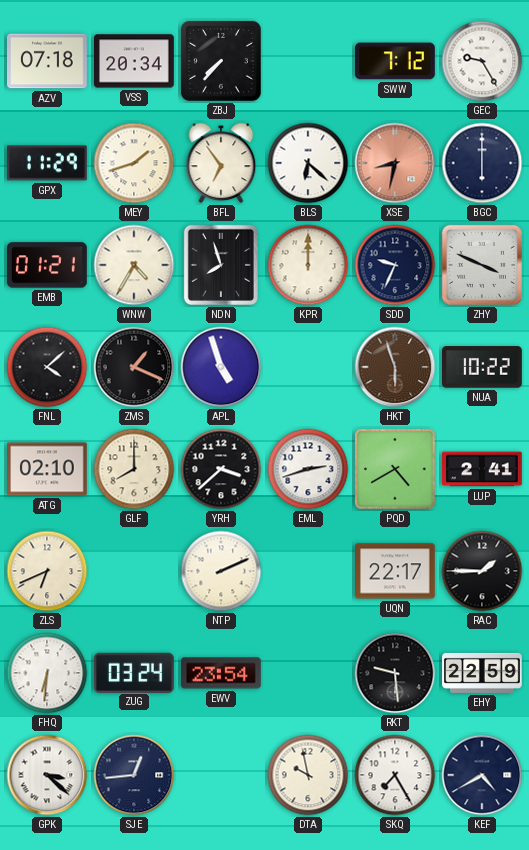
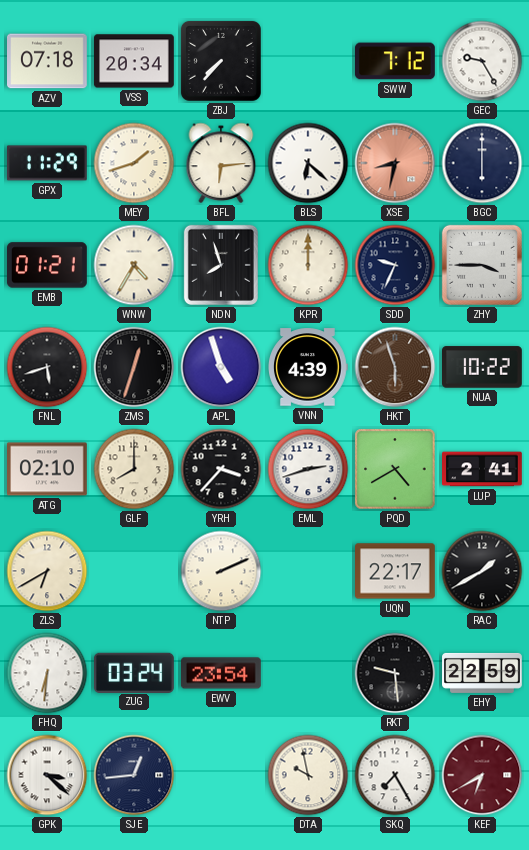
BFL: 6:54 -> 6:14 (221, 163)
ZHY: 3:49 -> 3:45 (482, 265)
FNL: 4:08 -> 5:42 (47, 367)
ZMS: 1:19 -> 12:33 (134, 367)
VNN: none -> 4:39 (308, 367)
YRH: 3:38 -> 3:37 (221, 469)
ZLS: 6:41 -> 6:40 (47, 571)
RAC: 1:45 -> 1:40 (482, 571)
KEF: 4:40 -> 6:40 (482, 775)
KEF dial: navy -> burgundy (482, 775)
